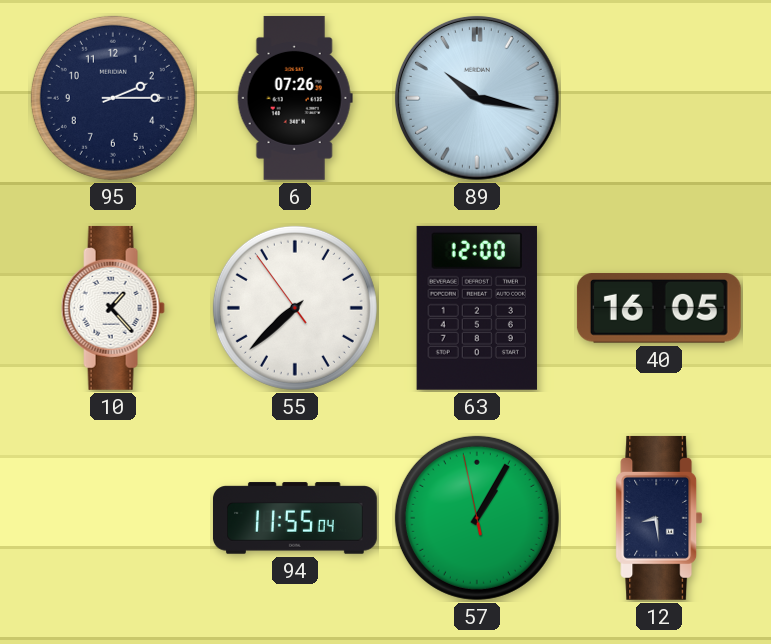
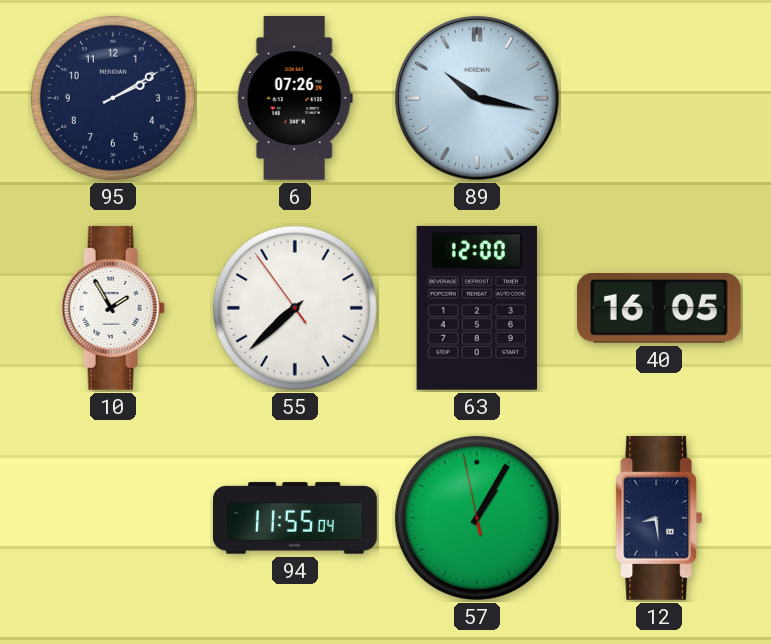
95: 2:15 -> 2:10 (113, 98)
10: 1:23 -> 1:55 (113, 308)
